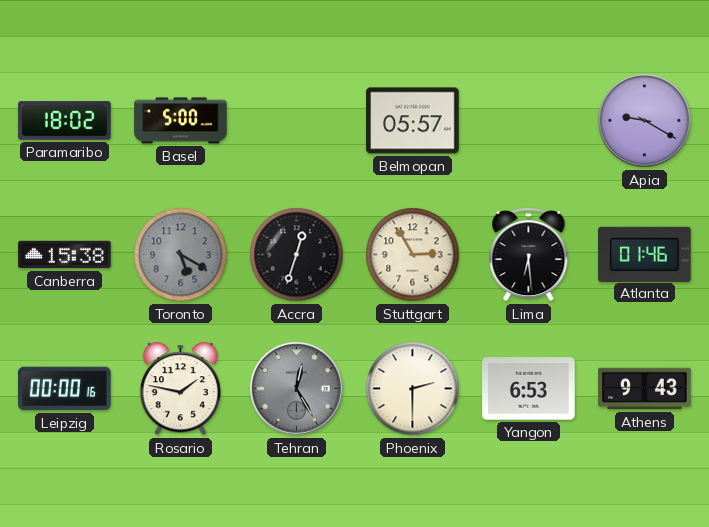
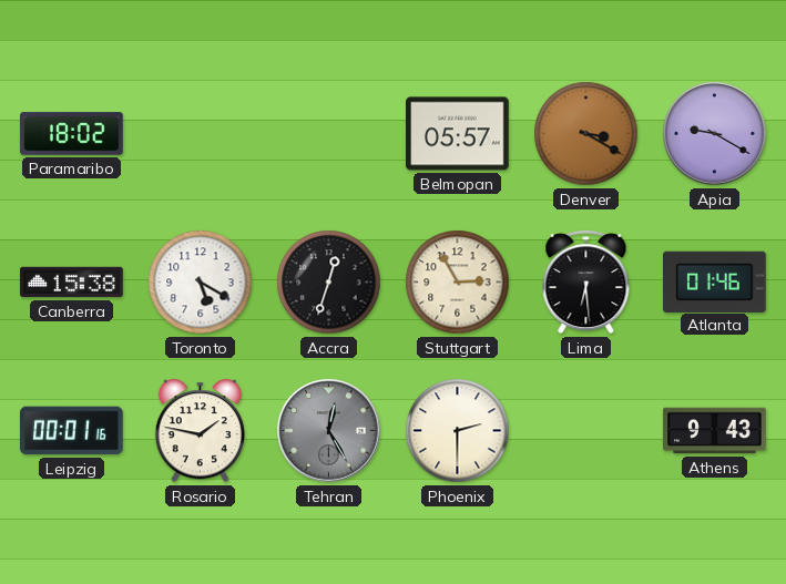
Basel: 5:00 -> none (181, 121)
Denver: none -> 3:20 (586, 134)
Toronto dial: grey -> white (201, 283)
Leipzig: 00:00 -> 00:01 (72, 431)
Yangon: 6:53 -> none (529, 389)
